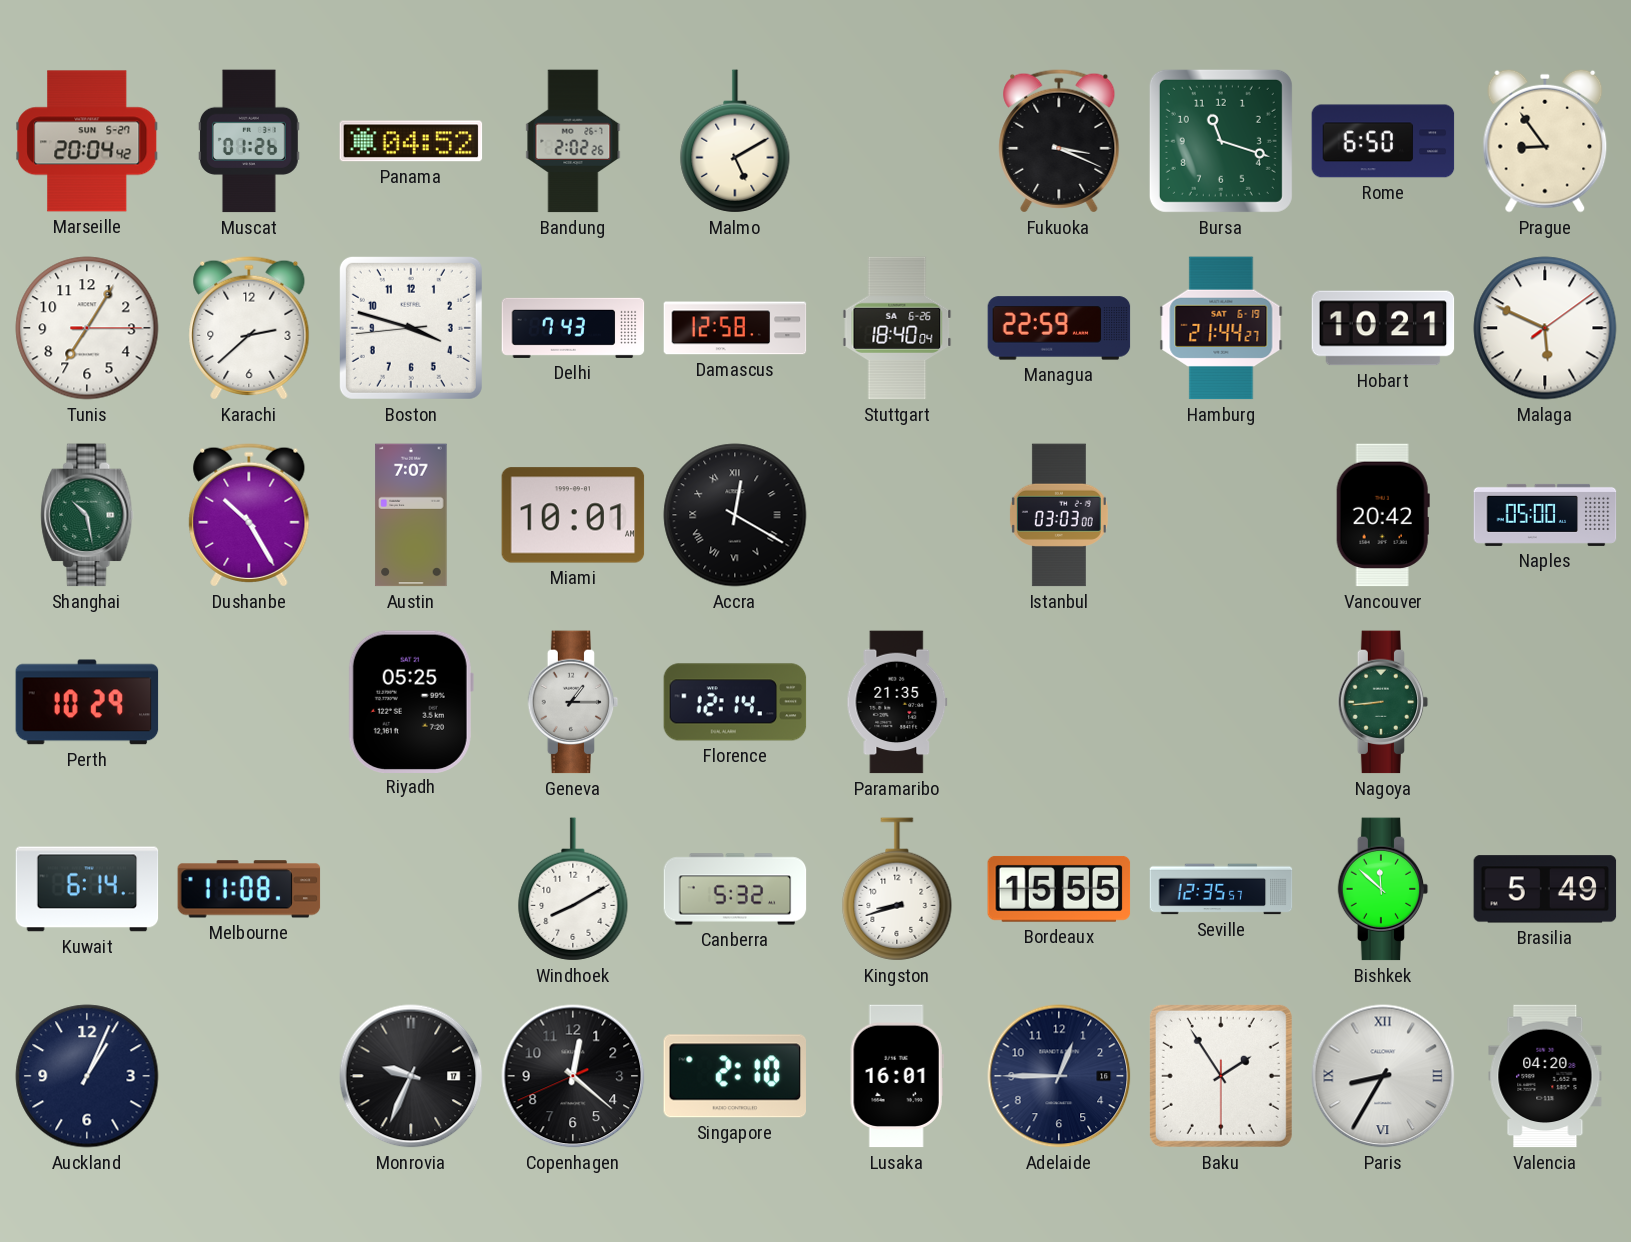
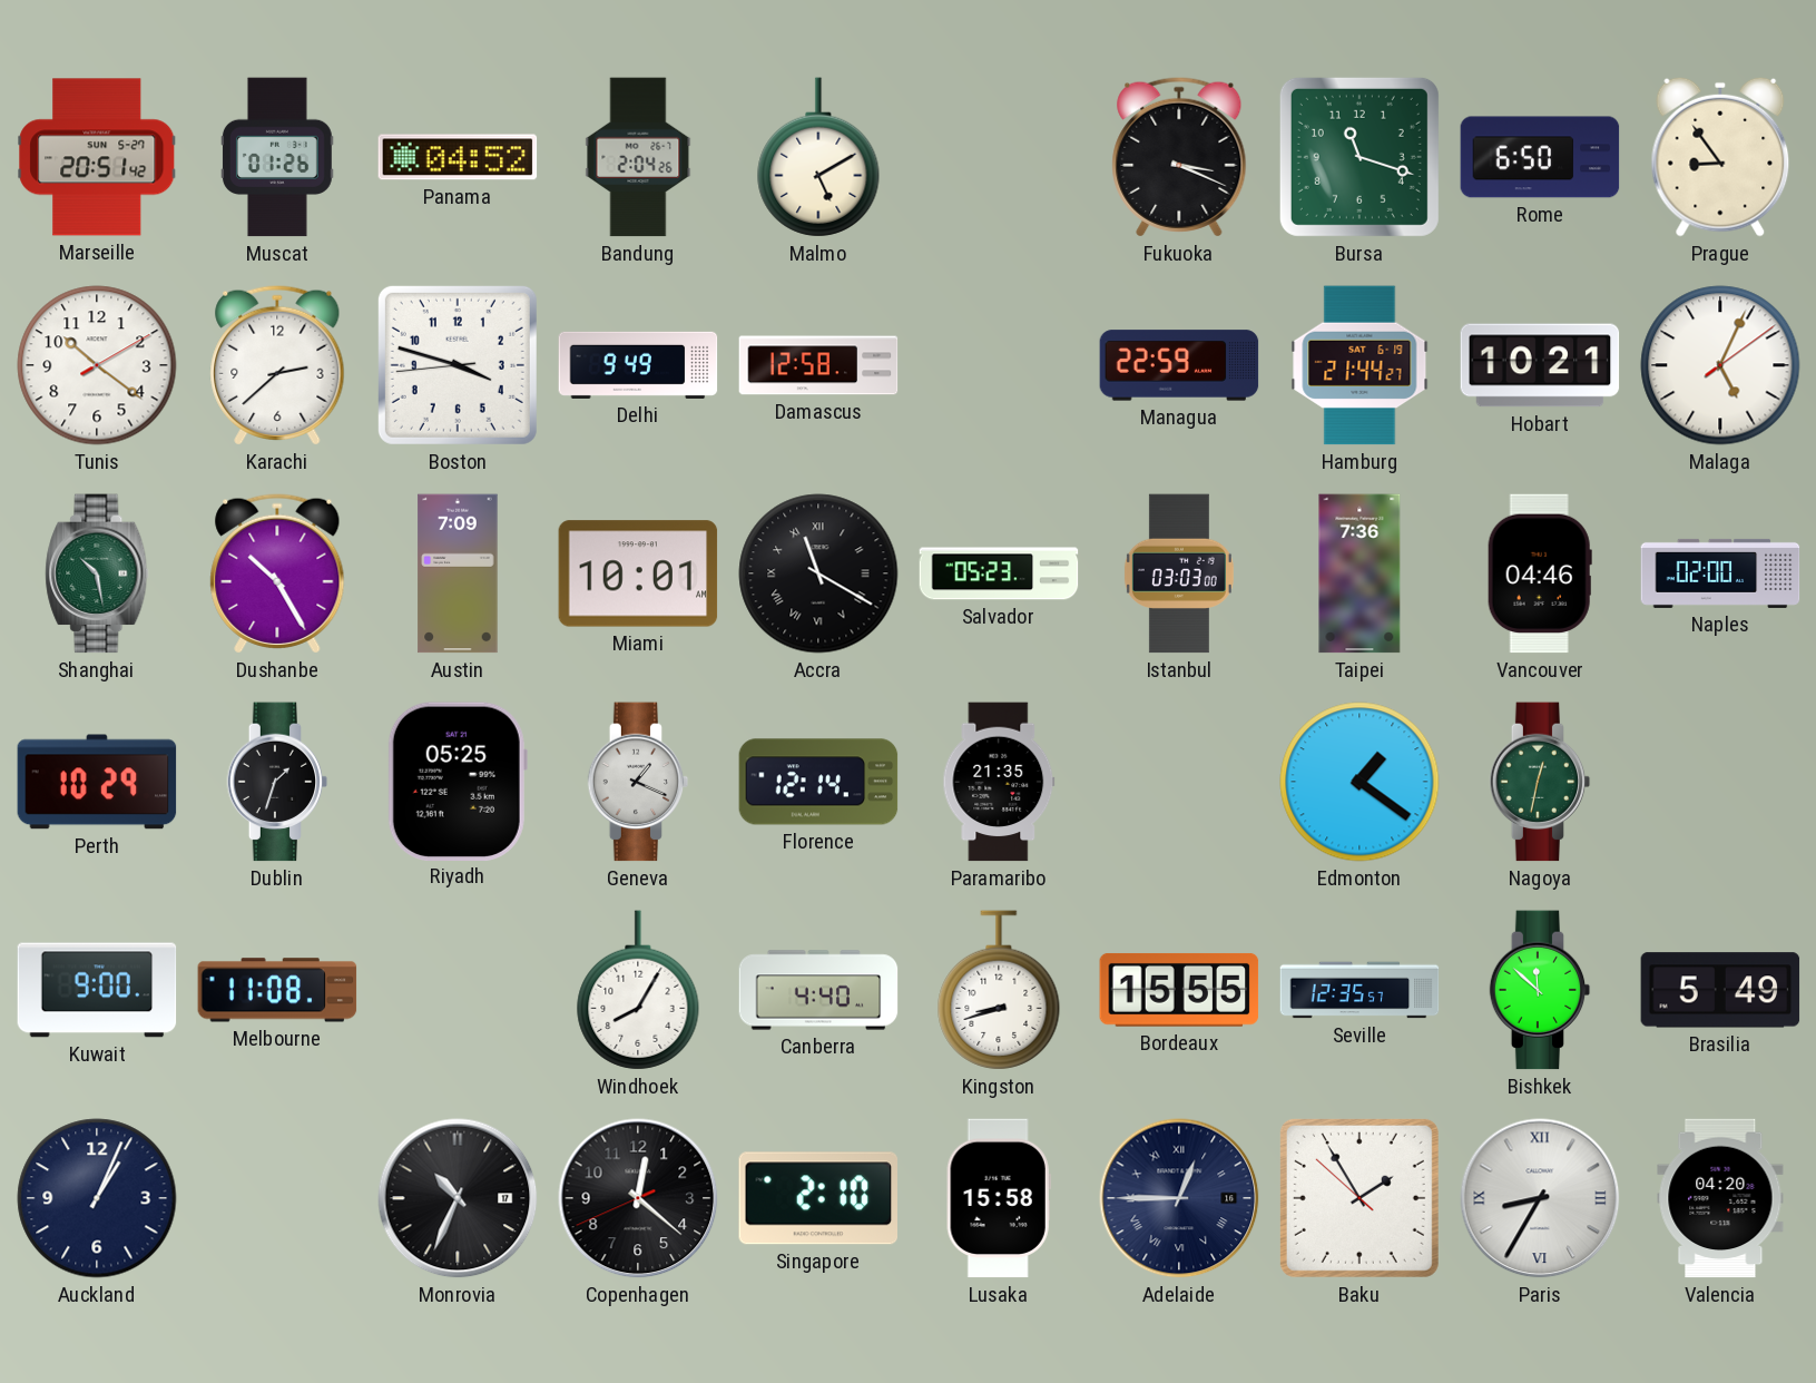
Marseille: 20:04 -> 20:51 (97, 157)
Bandung: 2:02 -> 2:04 (638, 157)
Tunis: 7:05 -> 10:21 (97, 365)
Delhi: 7:43 -> 9:49 (638, 365)
Stuttgart: 18:40 -> none (897, 328)
Malaga: 5:49 -> 5:04 (1720, 365)
Austin: 7:07 -> 7:09 (458, 573)
Accra: 12:20 -> 11:20 (818, 573)
Salvador: none -> 05:23 (999, 573)
Taipei: none -> 7:36 (1359, 573)
Vancouver: 20:42 -> 04:46 (1540, 573)
Naples: 05:00 -> 02:00 (1720, 573)
Dublin: none -> 1:33 (277, 782)
Geneva: 1:15 -> 1:19 (638, 782)
Edmonton: none -> 1:21 (1359, 782)
Nagoya: 8:44 -> 12:32 (1540, 782)
Kuwait: 6:14 -> 9:00 (97, 990)
Windhoek: 8:10 -> 8:05 (638, 990)
Canberra: 5:32 -> 4:40 (818, 990)
Monrovia: 9:34 -> 10:34 (458, 1198)
Lusaka: 16:01 -> 15:58 (999, 1198)
Adelaide numerals: Arabic -> Roman (1179, 1198)
Baku: 1:54:30 -> 1:54:52 (1359, 1198)
